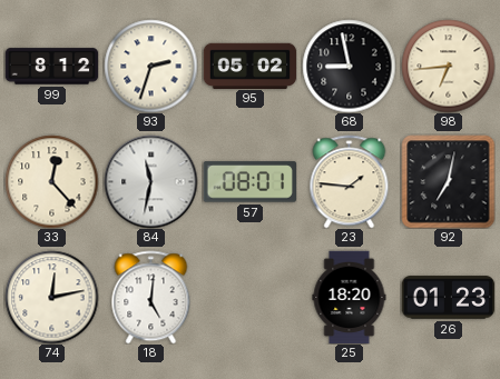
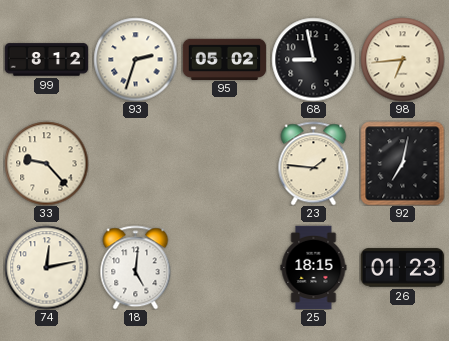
33: 12:23 -> 9:23 (46, 163)
84: 11:32 -> none (150, 181)
57: 08:01 -> none (249, 182)
25: 18:20 -> 18:15 (314, 267)
